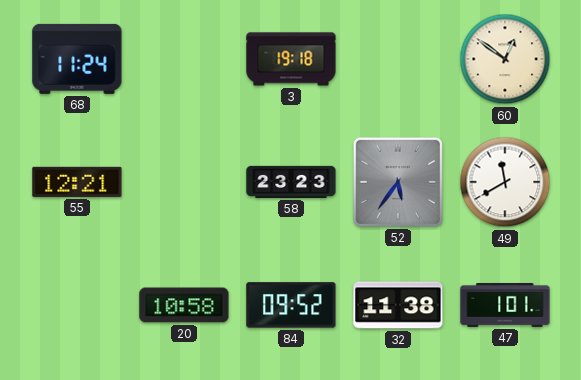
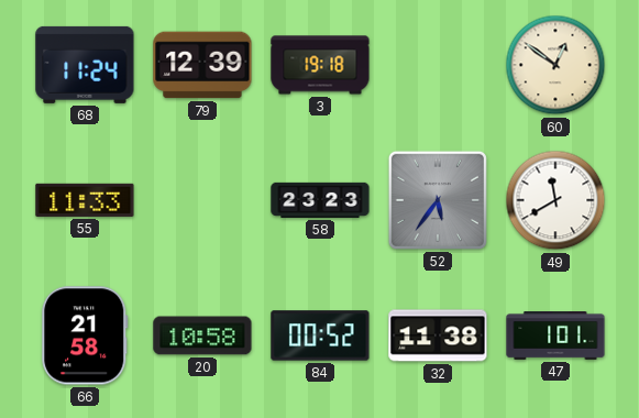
79: none -> 12:39 (202, 65)
55: 12:21 -> 11:33 (85, 200)
66: none -> 21:58 (85, 335)
84: 09:52 -> 00:52 (320, 335)
